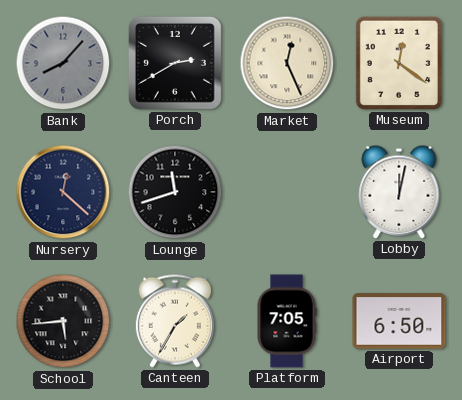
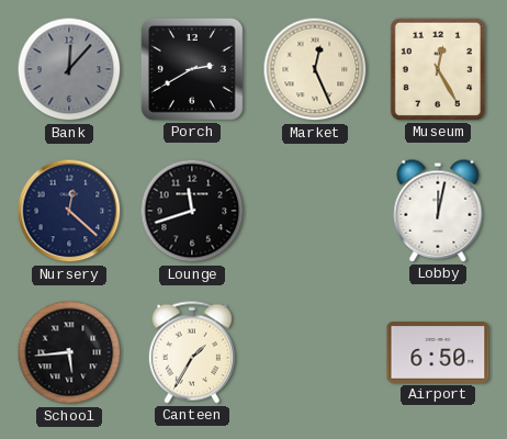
Bank: 8:07 -> 12:07 (69, 69)
Museum: 12:21 -> 12:25 (438, 69)
Platform: 7:05 -> none (287, 321)
